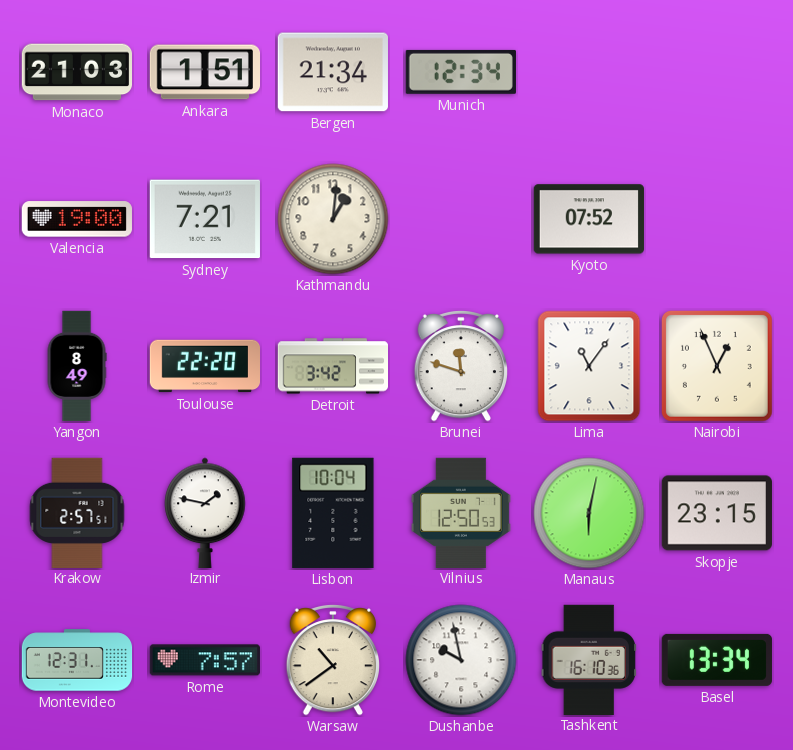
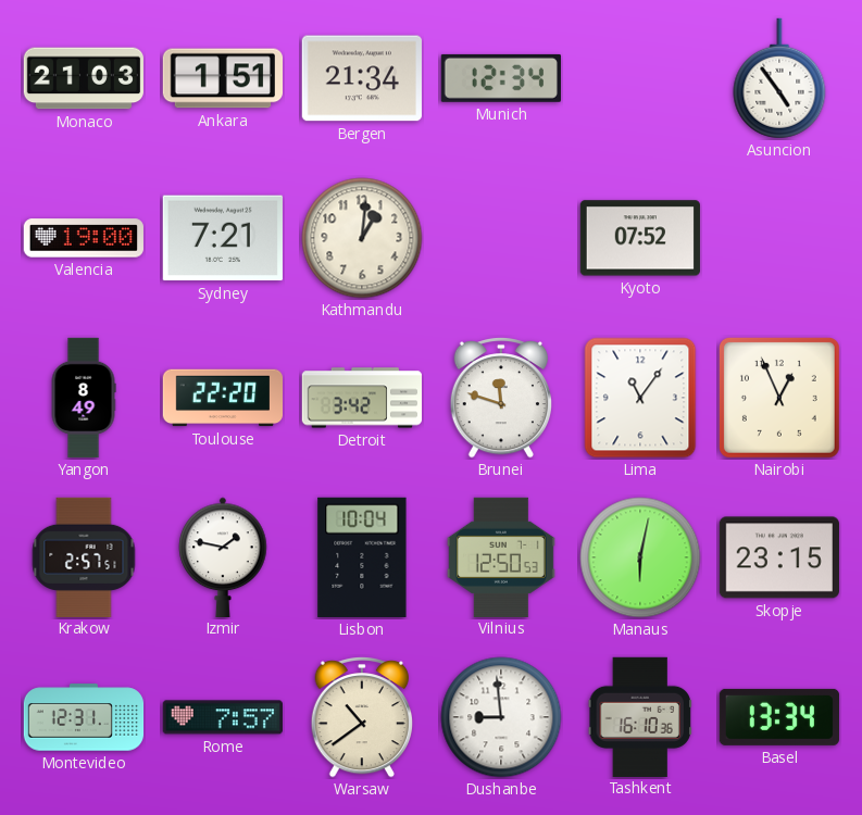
Asuncion: none -> 4:54 (779, 78)
Dushanbe: 9:58 -> 8:59 (501, 717)
